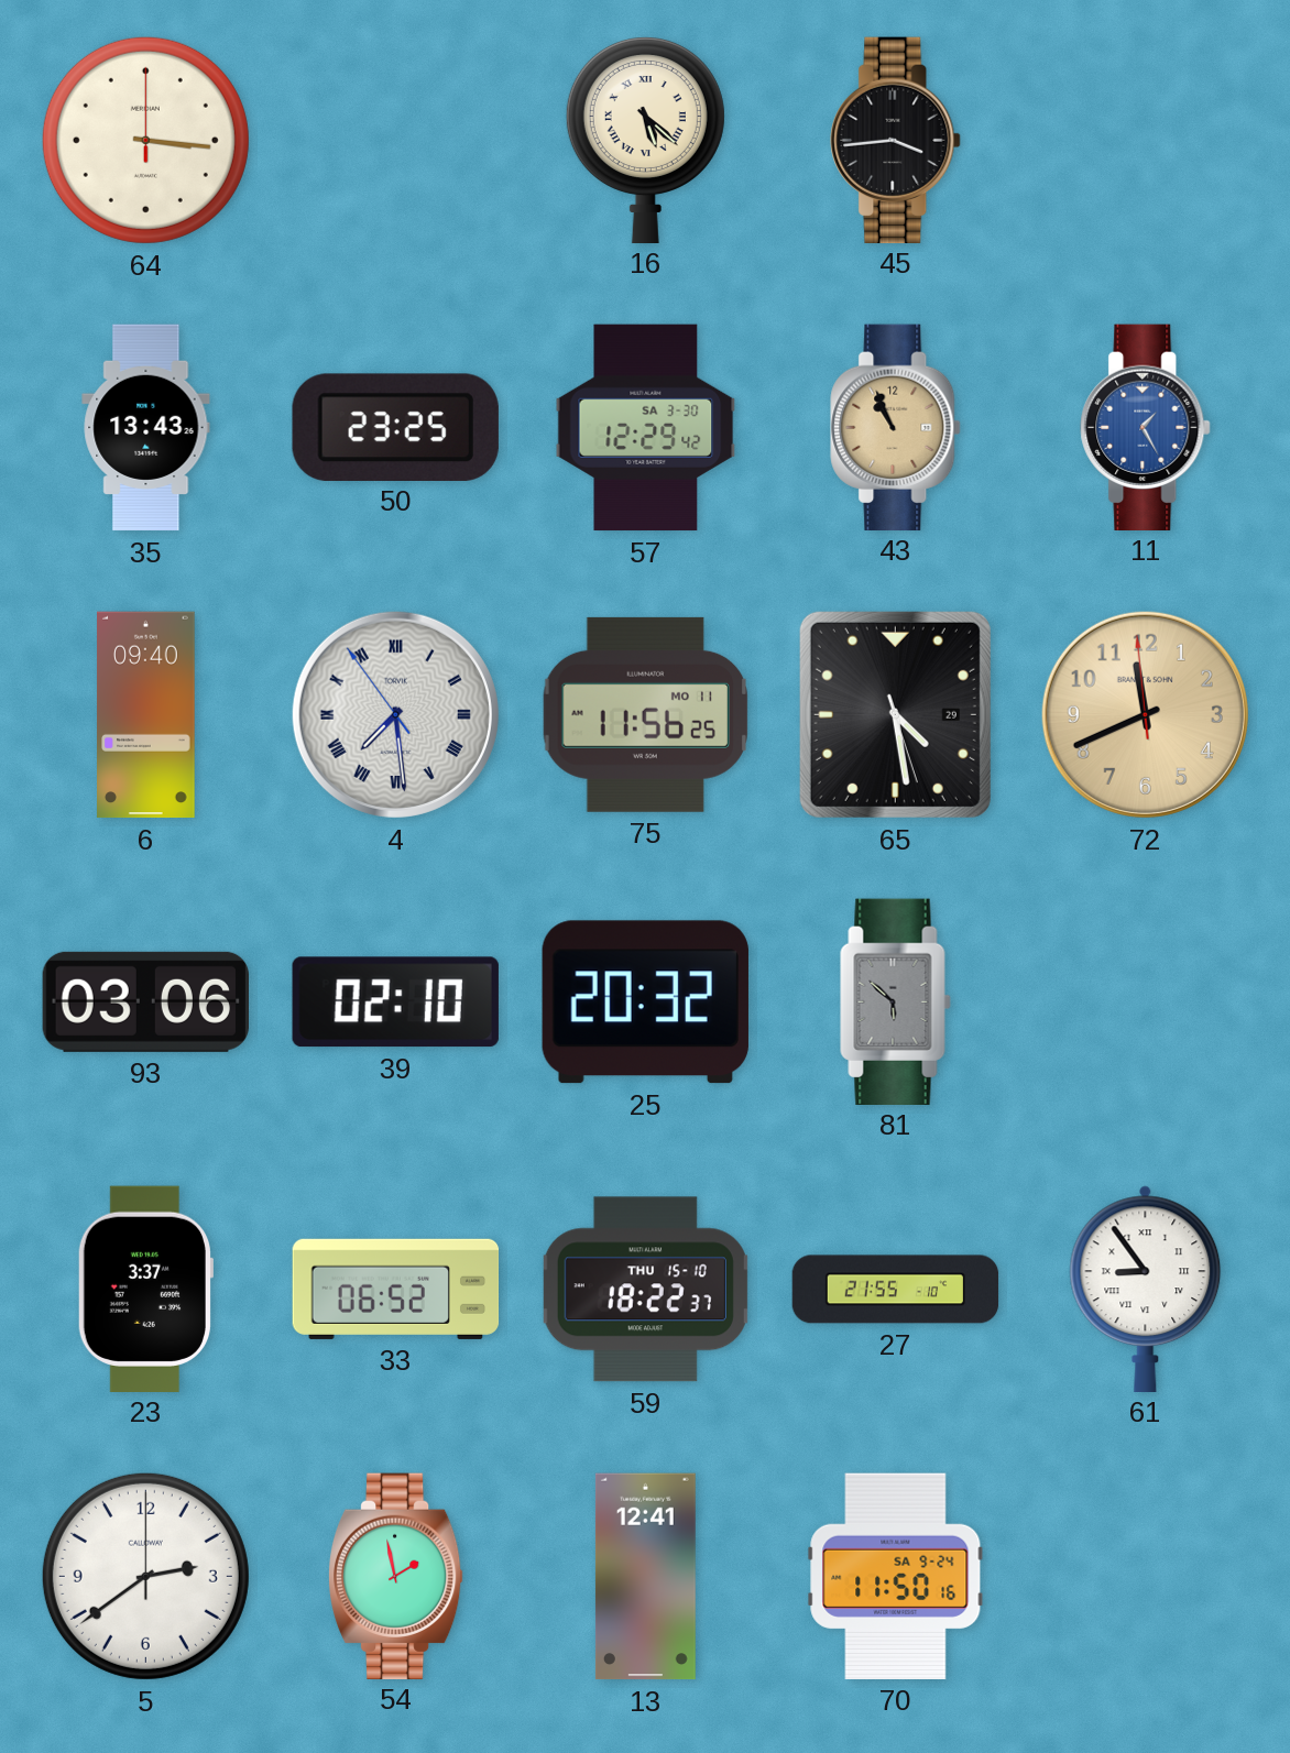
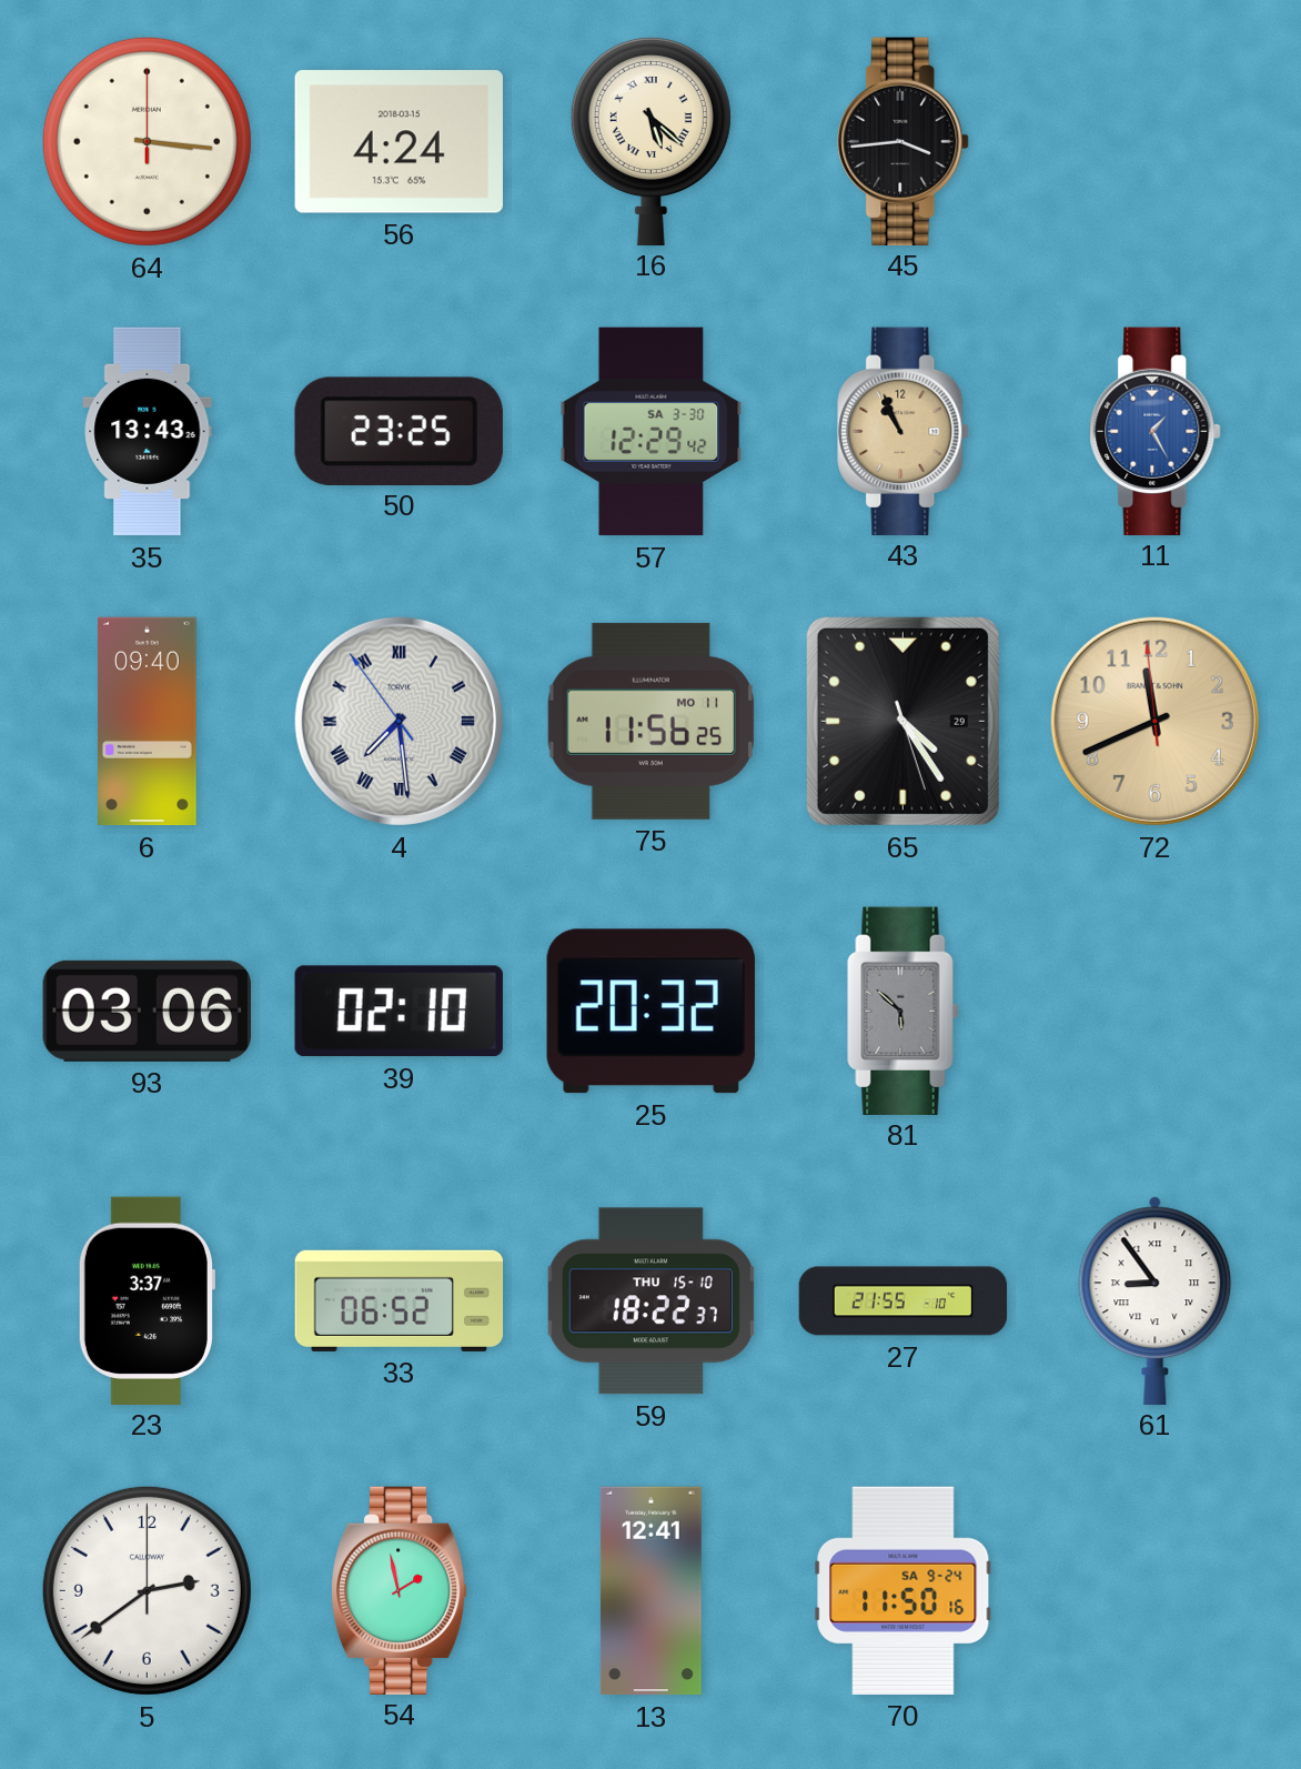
56: none -> 4:24 (399, 142)
65: 4:28 -> 4:24 (902, 721)
